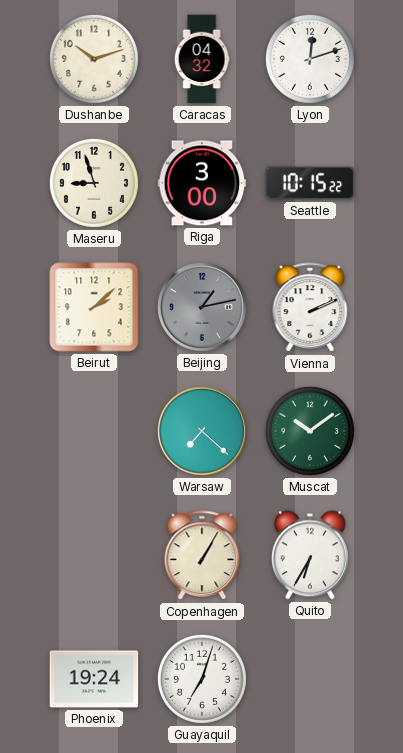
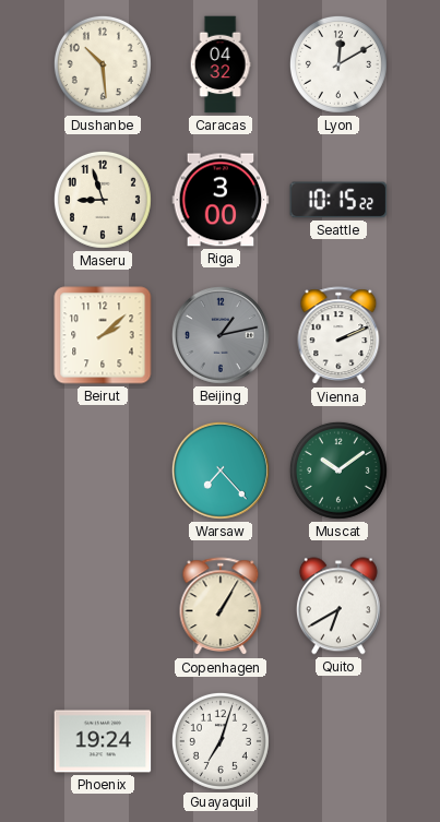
Dushanbe: 10:12 -> 10:29 (103, 64)
Lyon: 12:12 -> 12:10 (338, 64)
Warsaw: 7:22 -> 7:23 (221, 470)
Quito: 6:35 -> 6:40 (338, 606)
